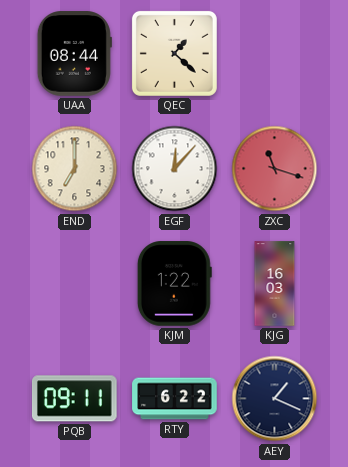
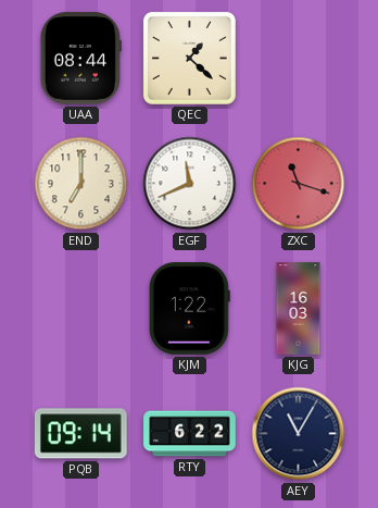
EGF: 12:07 -> 11:41 (190, 184)
PQB: 09:11 -> 09:14 (81, 434)
AEY: 1:19 -> 11:05 (299, 434)
